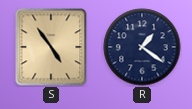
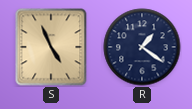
S: 4:54 -> 4:56 (51, 47)
